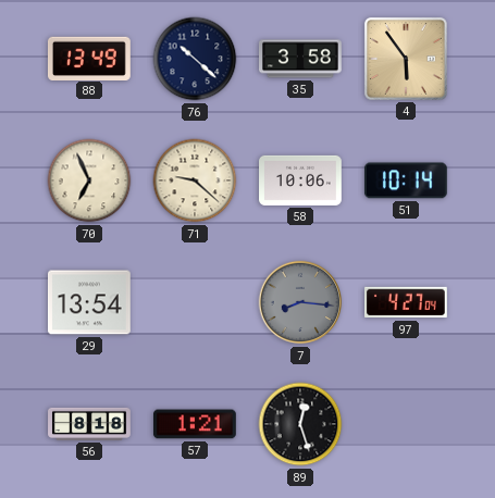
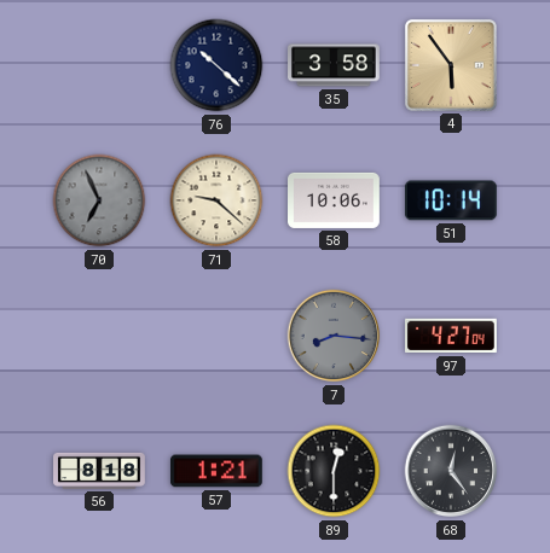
88: 13:49 -> none (89, 58)
70 dial: cream -> grey (99, 200)
29: 13:54 -> none (90, 302)
89: 12:27 -> 12:30 (334, 471)
68: none -> 12:24 (451, 471)
